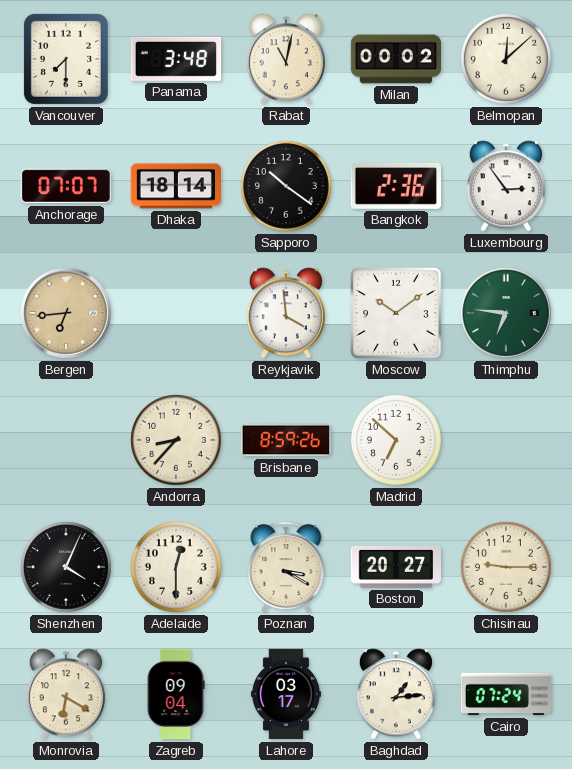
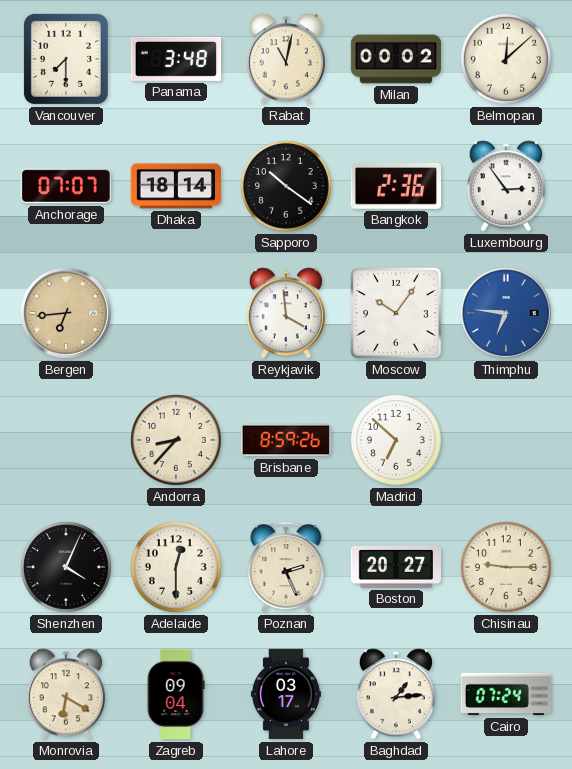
Moscow: 10:09 -> 10:06 (396, 313)
Thimphu dial: green -> blue (506, 313)
Poznan: 3:20 -> 2:26 (286, 567)
